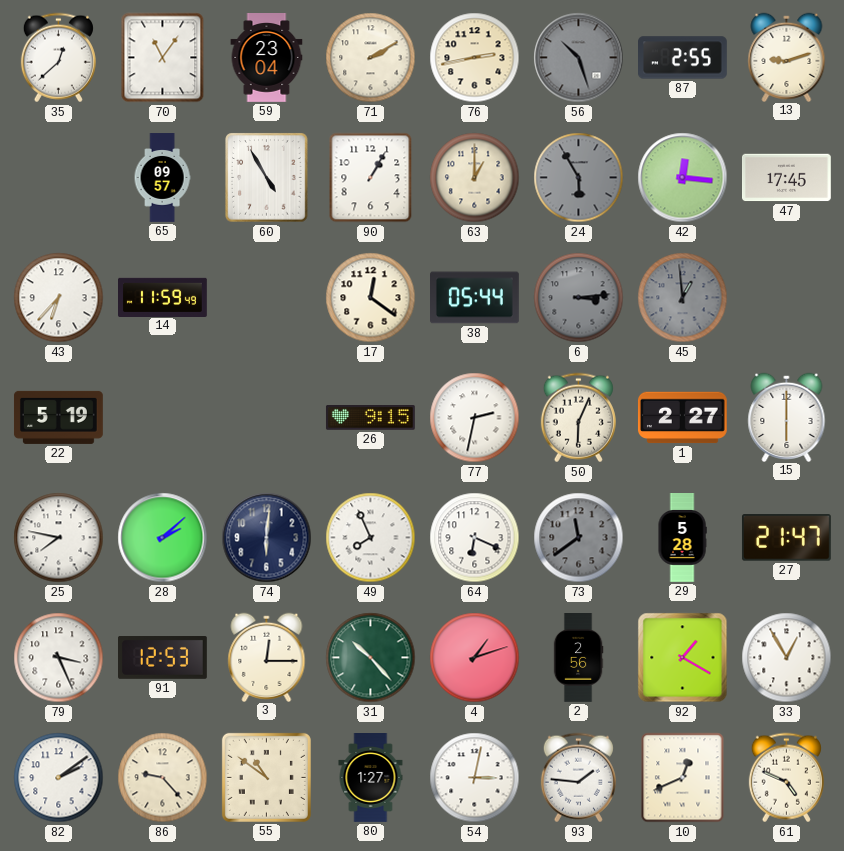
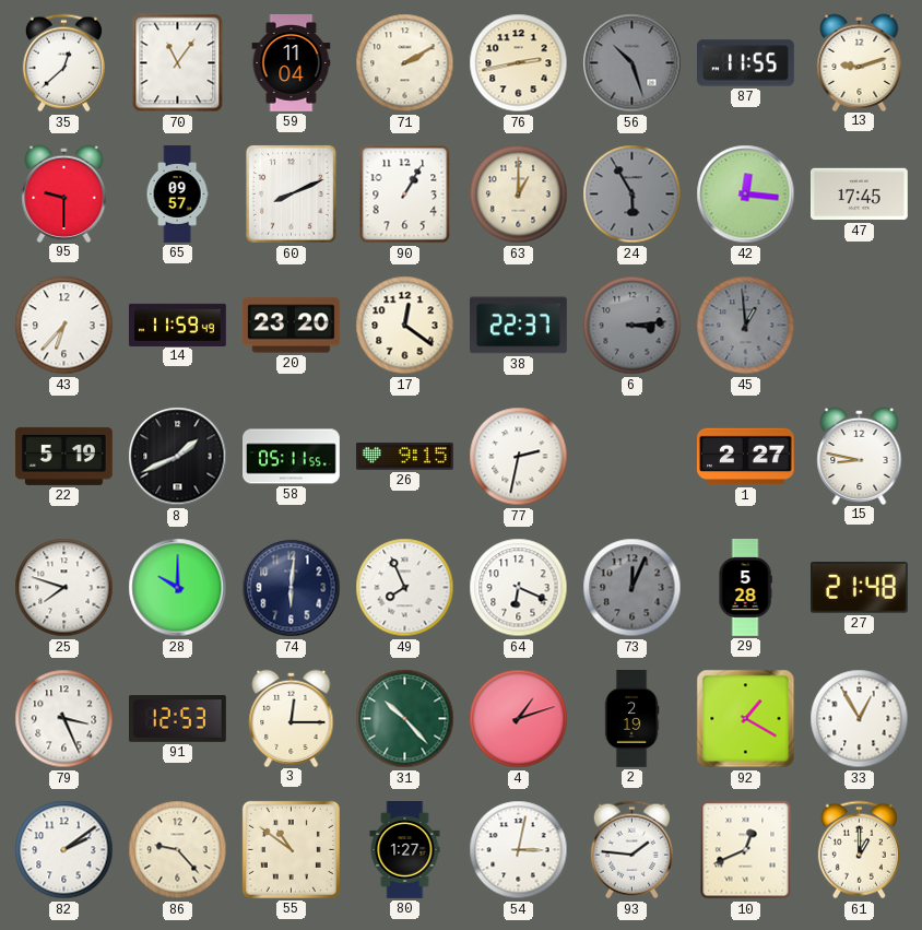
59: 23:04 -> 11:04 (292, 63)
87: 2:55 -> 11:55 (746, 63)
95: none -> 9:30 (64, 193)
60: 4:55 -> 8:11 (292, 195)
20: none -> 23:20 (291, 326)
38: 05:44 -> 22:37 (519, 326)
8: none -> 1:41 (178, 457)
58: none -> 05:11 (292, 457)
50: 6:04 -> none (578, 418)
15: 6:00 -> 8:47 (860, 456)
25: 7:47 -> 7:48 (64, 588)
28: 2:08 -> 10:00 (178, 588)
73: 11:39 -> 12:04 (633, 588)
27: 21:47 -> 21:48 (859, 588)
2: 2:56 -> 2:19 (631, 719)
61: 4:49 -> 1:00 (859, 850)
